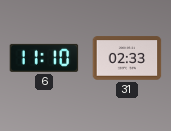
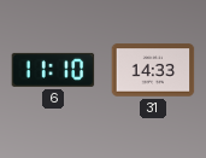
31: 02:33 -> 14:33 (153, 70)
